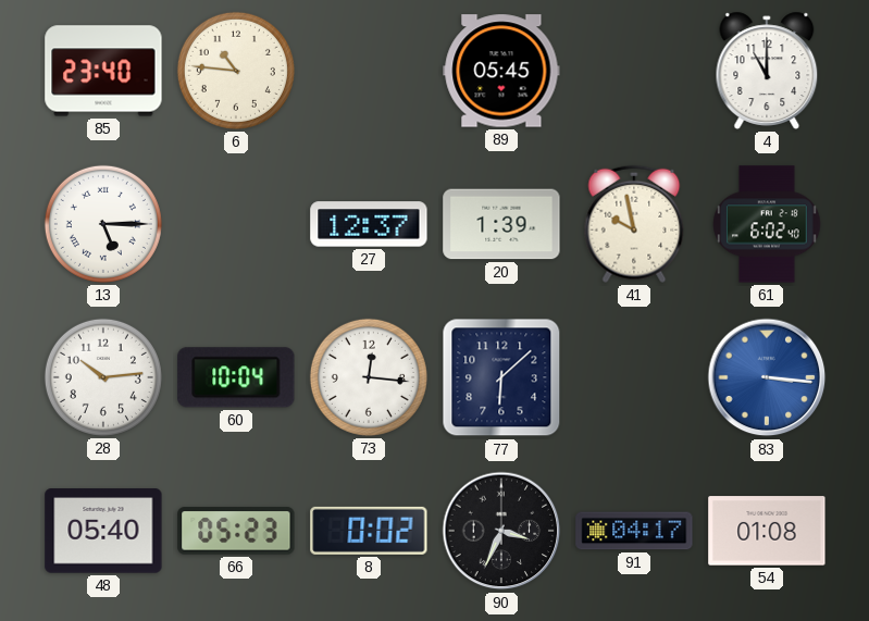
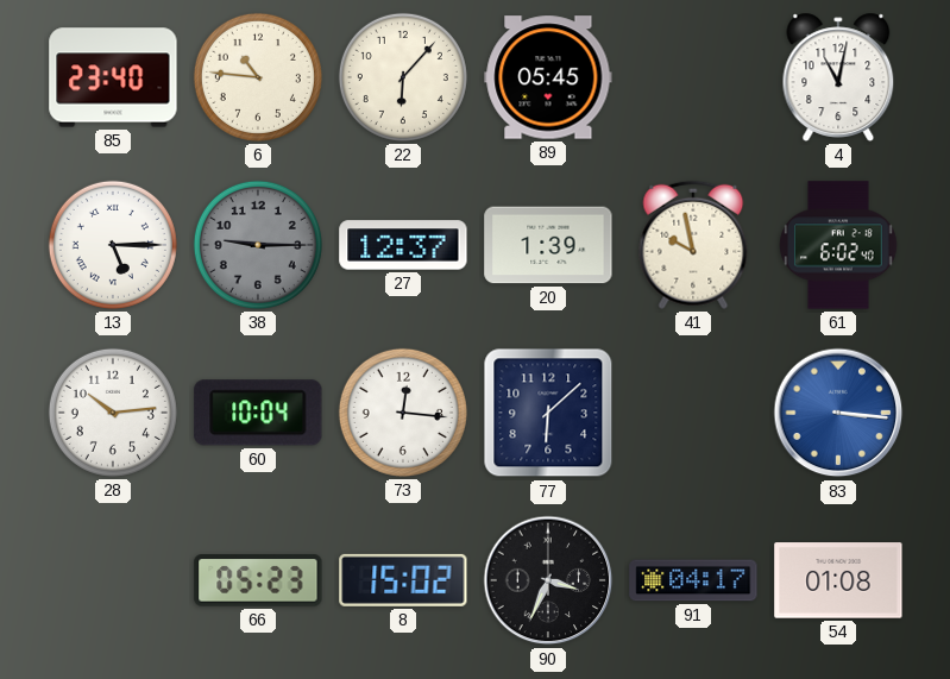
22: none -> 6:07 (403, 77)
4: 11:00 -> 11:02 (838, 77)
38: none -> 9:15 (258, 245)
48: 05:40 -> none (103, 531)
8: 0:02 -> 15:02 (403, 580)
